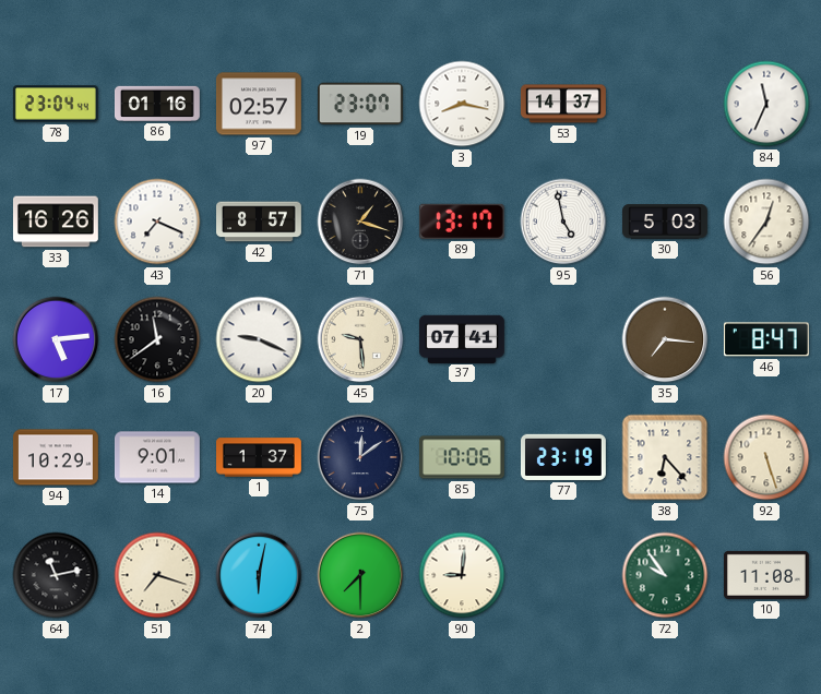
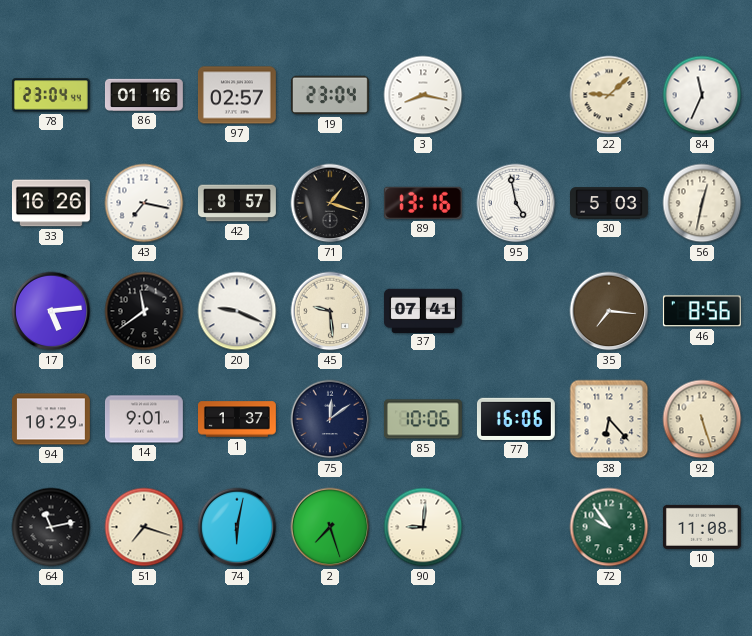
19: 23:07 -> 23:04 (330, 95)
53: 14:37 -> none (563, 104)
22: none -> 9:08 (609, 95)
43: 7:19 -> 7:17 (144, 203)
89: 13:17 -> 13:16 (423, 203)
56: 12:36 -> 12:32 (702, 203)
46: 8:47 -> 8:56 (702, 311)
77: 23:19 -> 16:06 (516, 419)
2: 7:30 -> 7:27 (330, 527)
